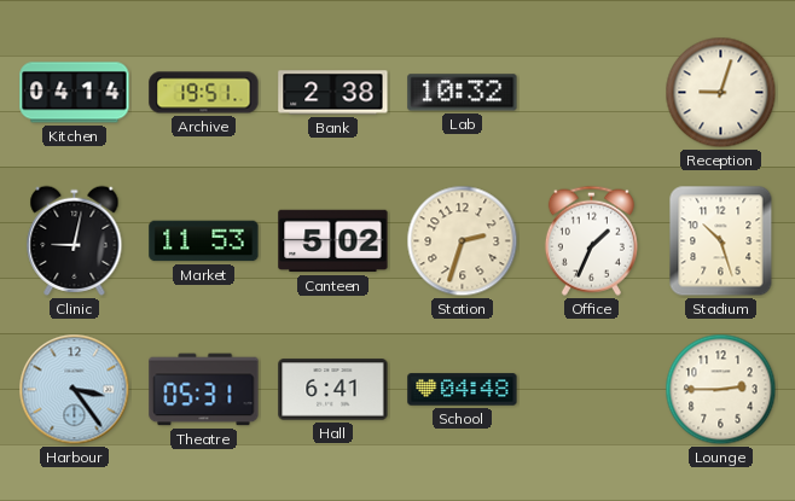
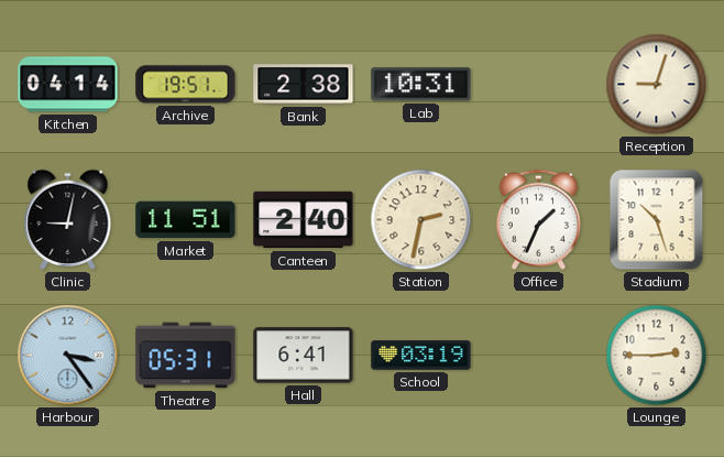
Lab: 10:32 -> 10:31 (421, 85)
Market: 11:53 -> 11:51 (186, 220)
Canteen: 5:02 -> 2:40 (304, 220)
Station: 2:33 -> 2:32 (421, 220)
School: 04:48 -> 03:19 (421, 356)
